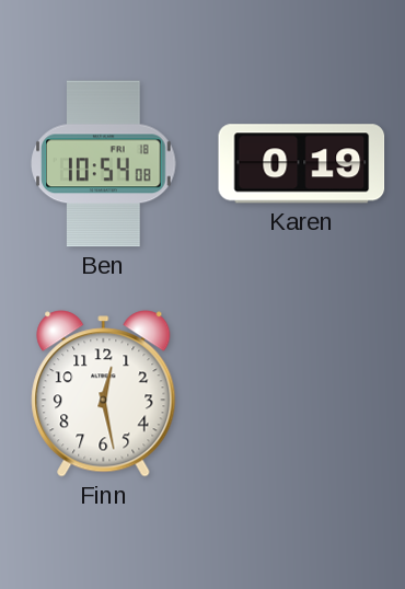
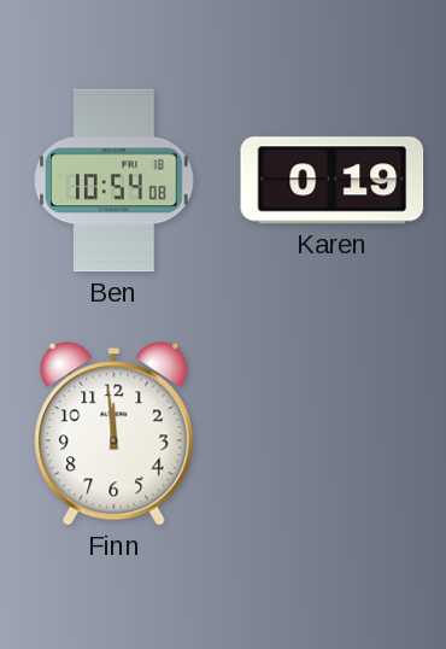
Finn: 12:28 -> 11:59 (115, 434)
